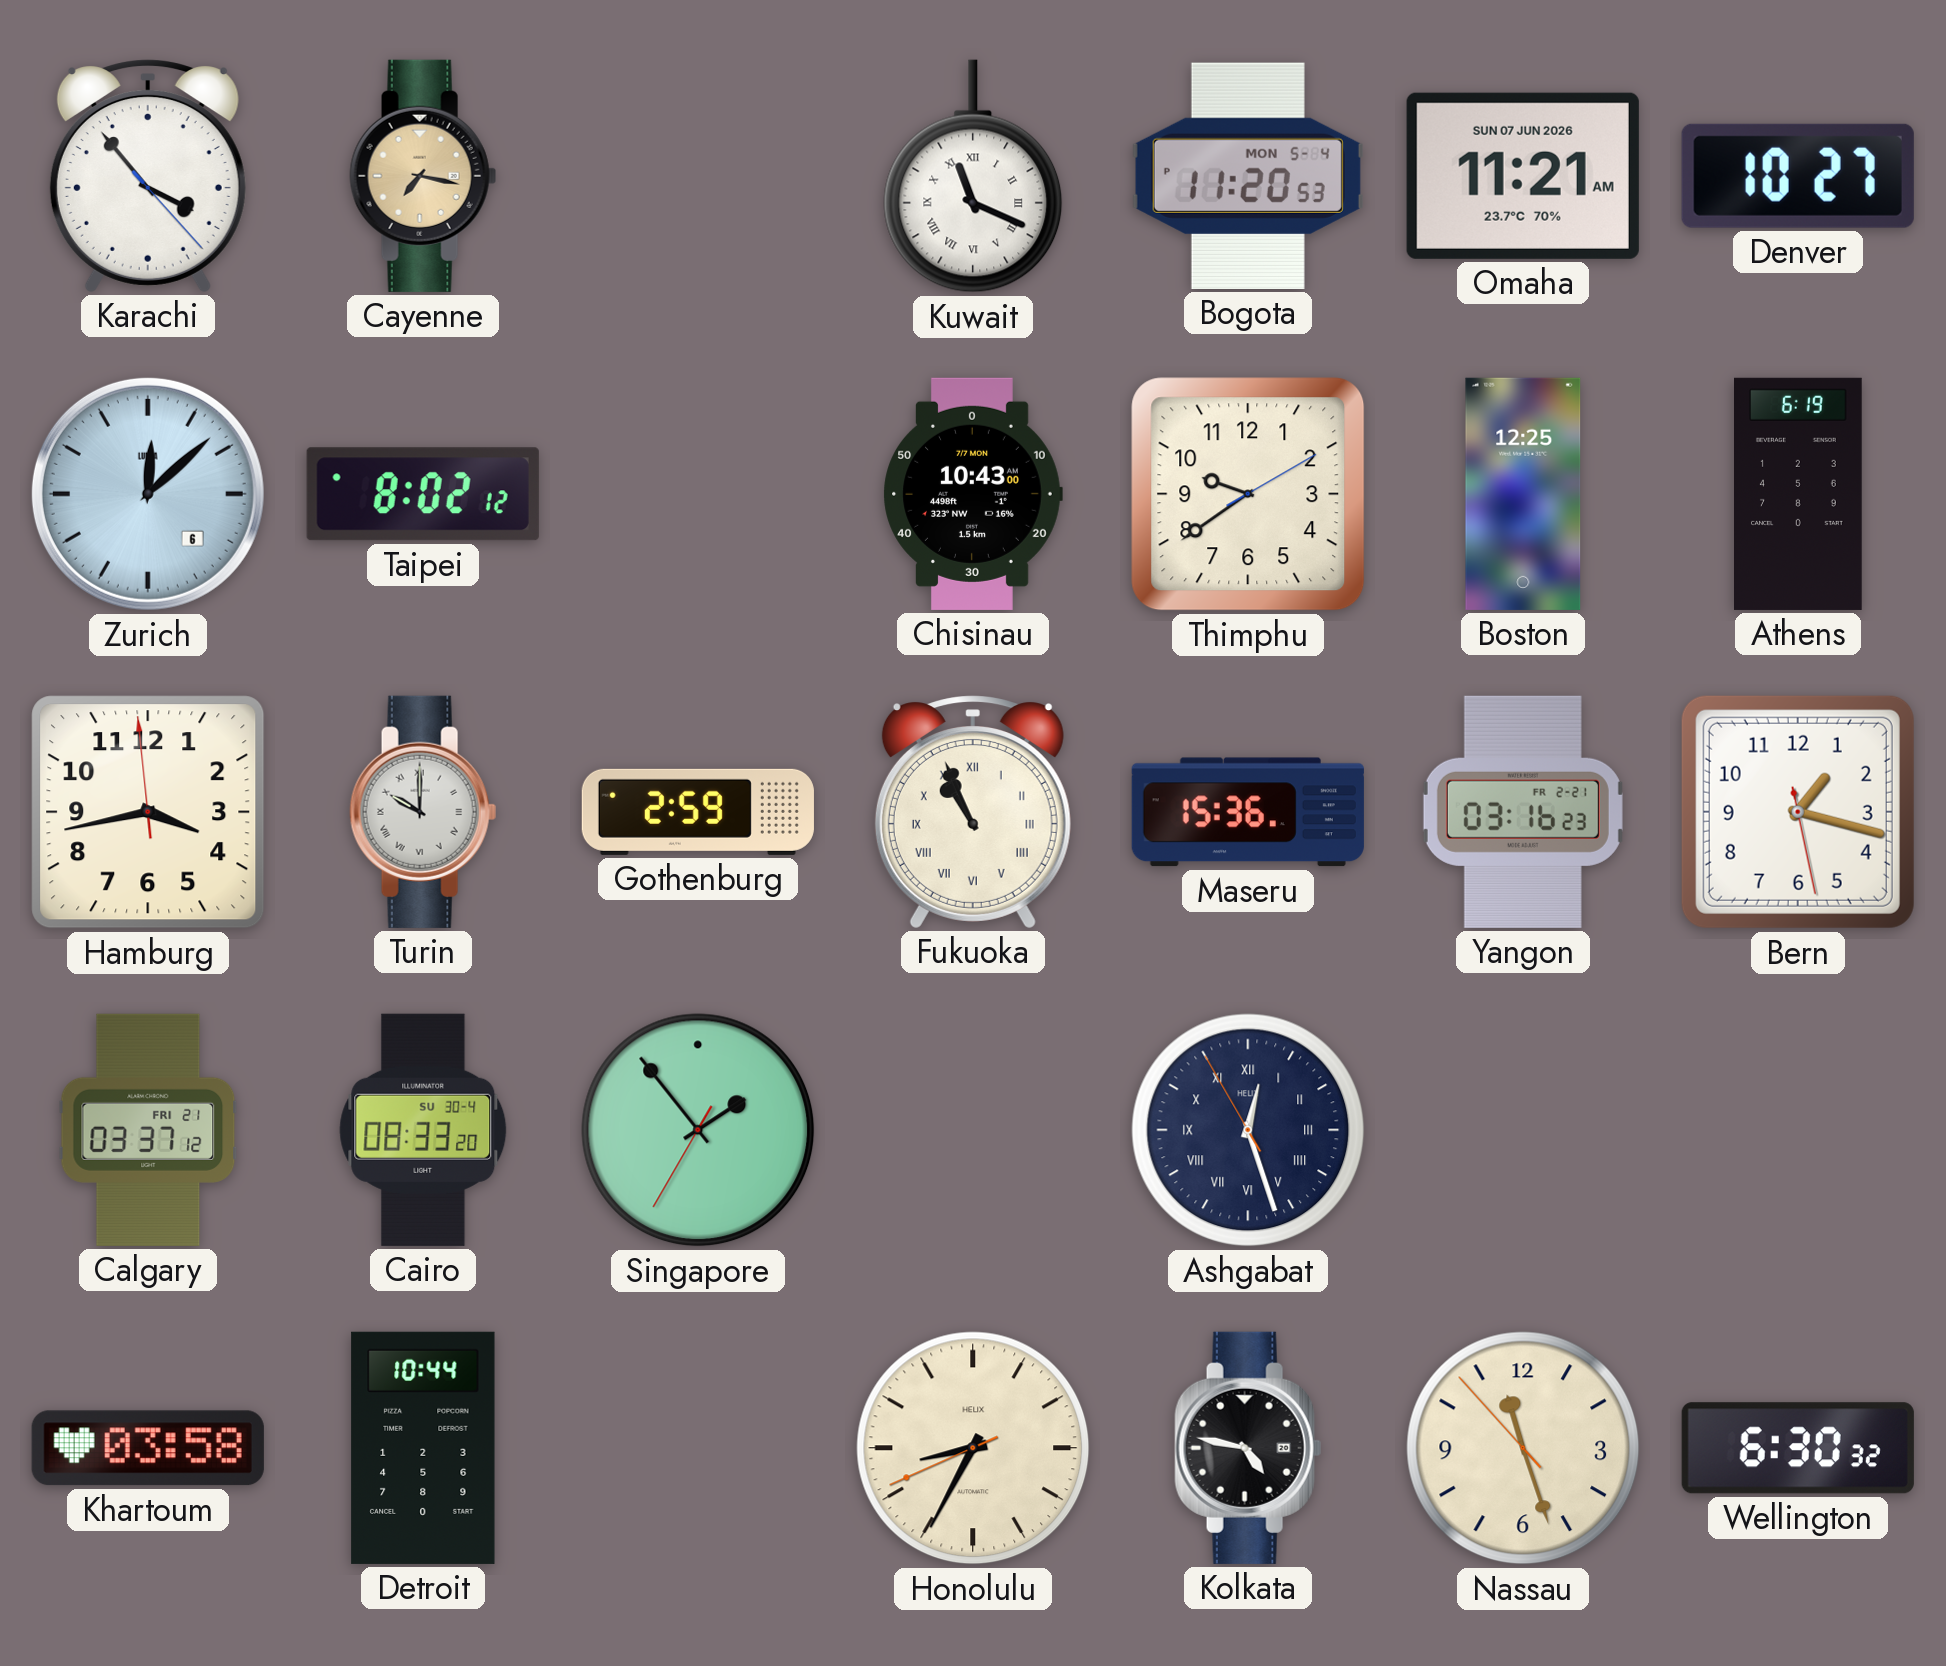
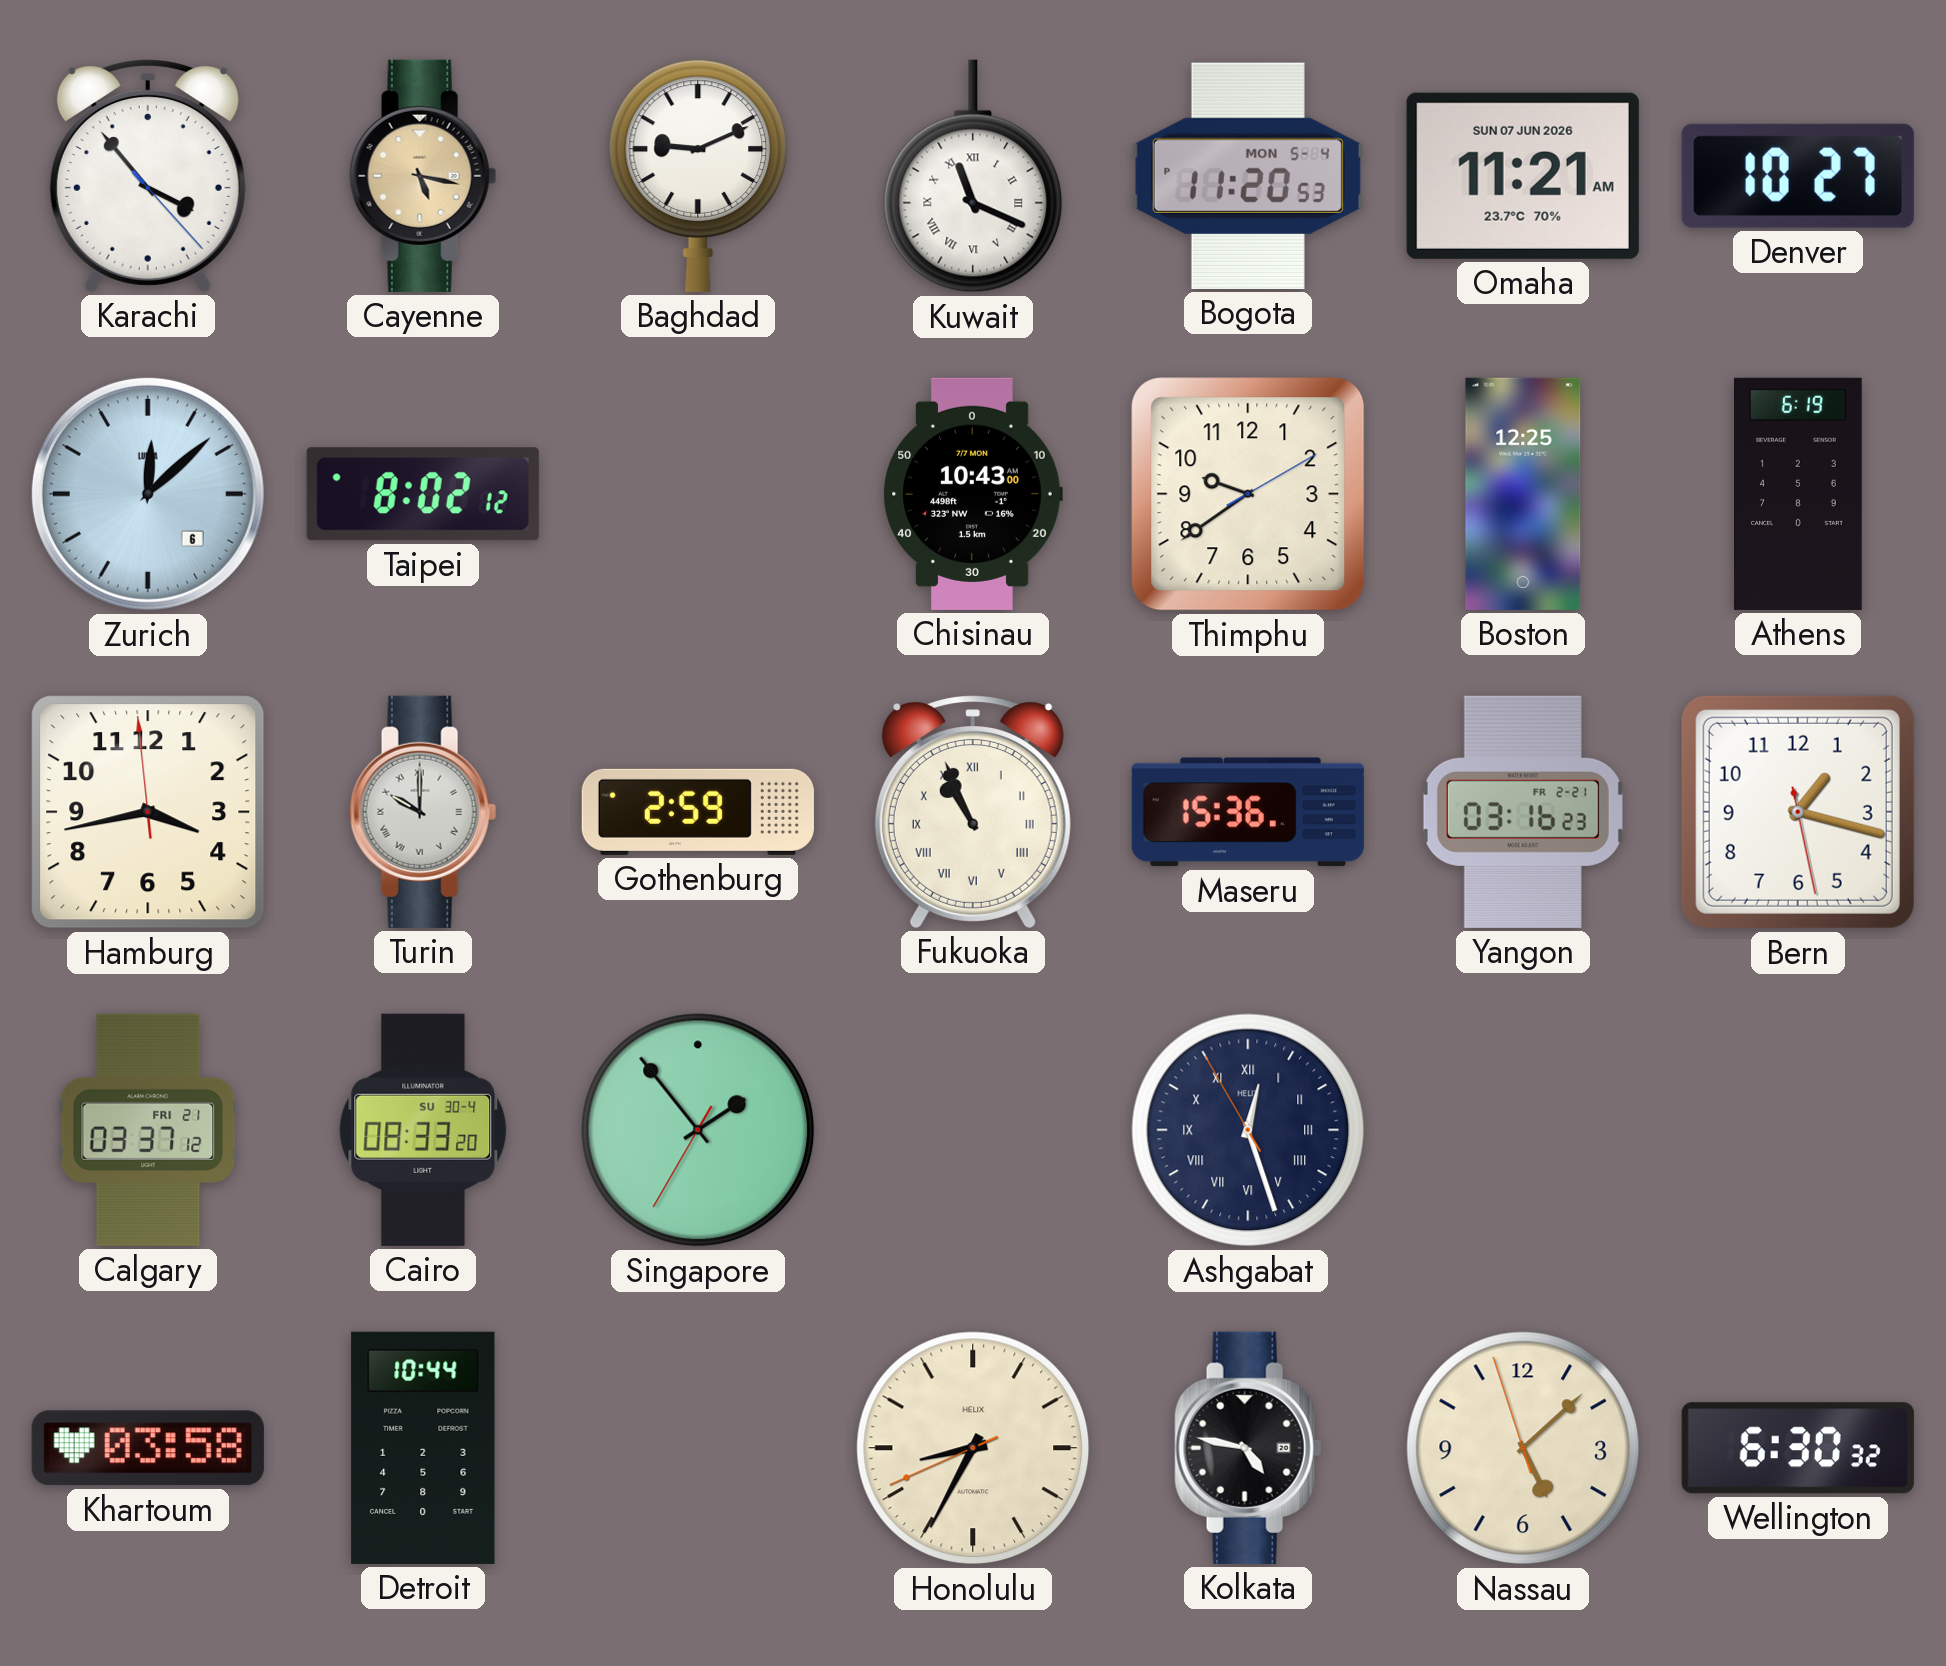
Cayenne: 7:17 -> 5:17 (423, 176)
Baghdad: none -> 9:11 (698, 176)
Nassau: 11:26 -> 5:07 (1523, 1448)
